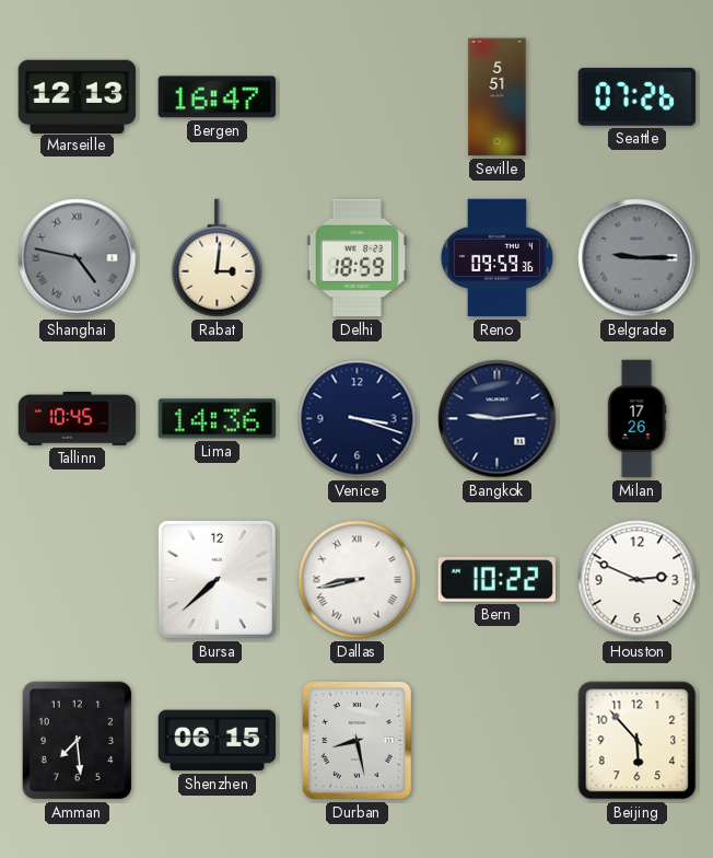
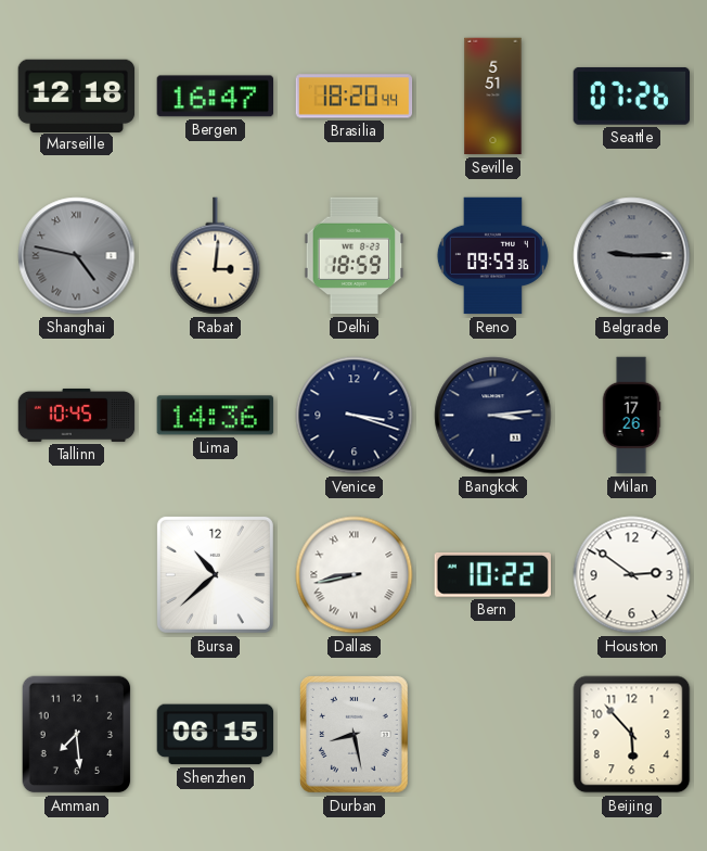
Marseille: 12:13 -> 12:18 (77, 96)
Brasilia: none -> 18:20 (355, 97)
Bangkok: 9:14 -> 3:14 (493, 416)
Bursa: 7:38 -> 10:38 (215, 574)
Houston: 2:49 -> 2:51 (632, 575)
